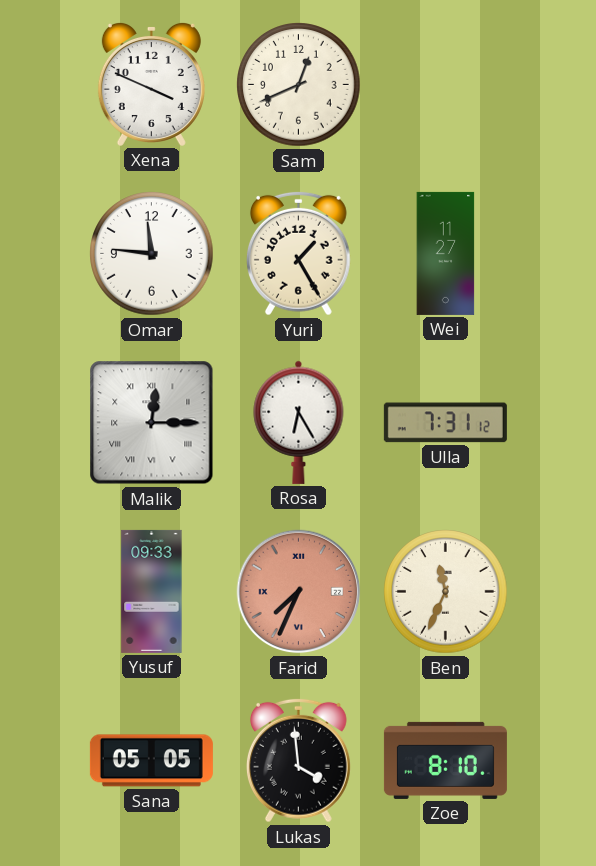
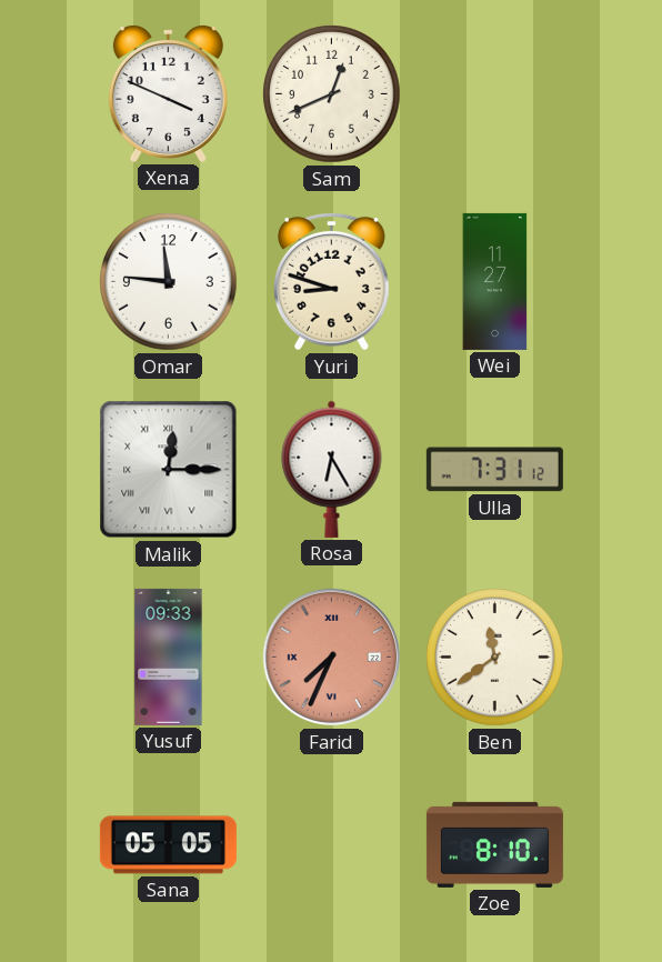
Yuri: 1:25 -> 8:48 (331, 281)
Ben: 11:34 -> 11:39 (495, 658)
Lukas: 3:59 -> none (298, 760)
